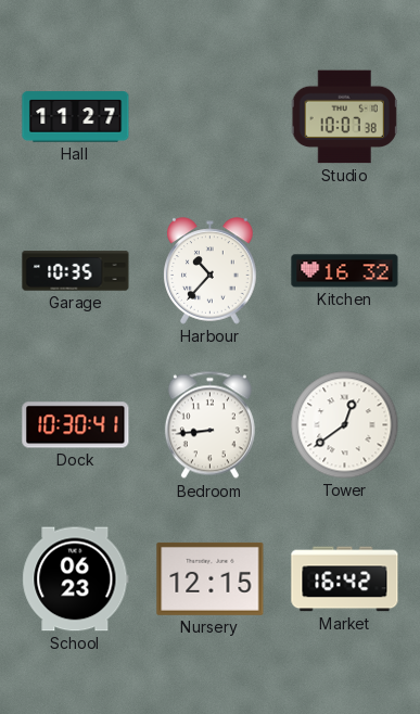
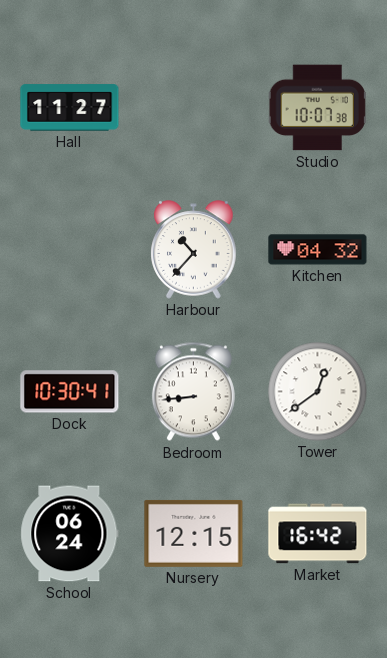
Garage: 10:35 -> none (76, 271)
Kitchen: 16:32 -> 04:32 (318, 250)
School: 06:23 -> 06:24 (70, 534)
